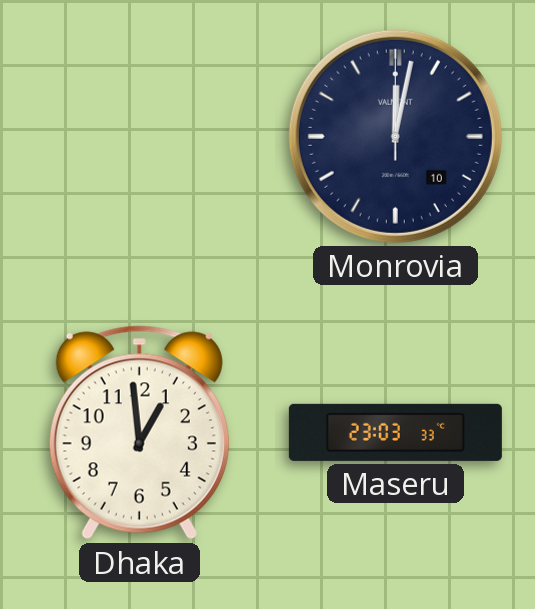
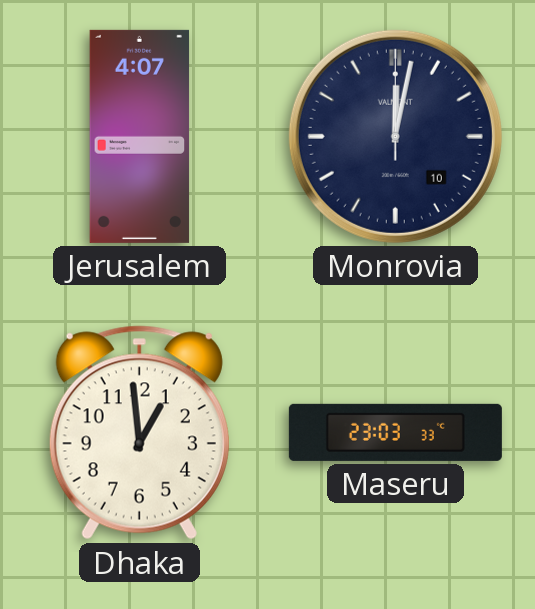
Jerusalem: none -> 4:07 (140, 136)
